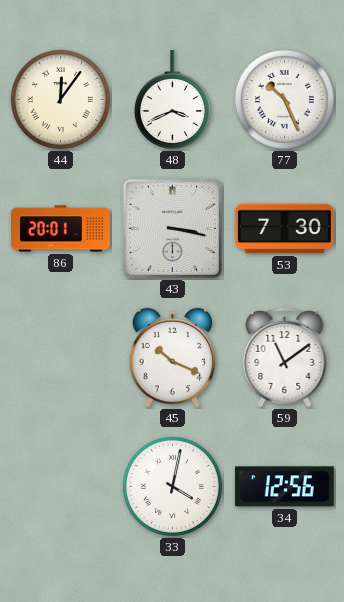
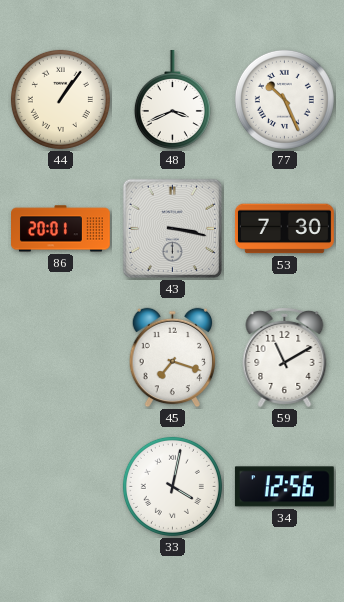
44: 12:06 -> 1:06 (60, 99)
45: 10:19 -> 7:18 (173, 358)
59: 11:09 -> 11:10 (285, 357)
